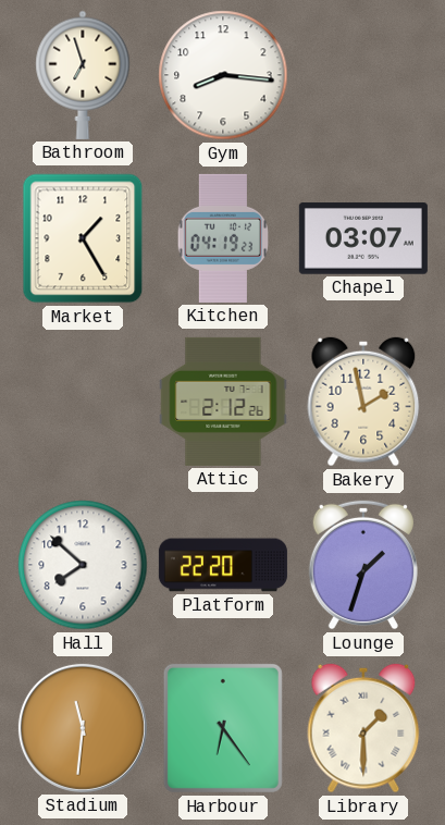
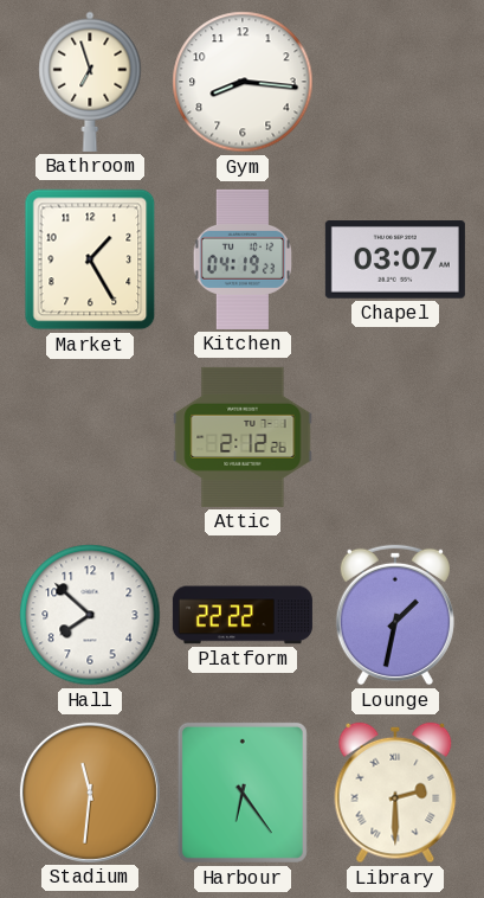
Bakery: 1:58 -> none (363, 402)
Platform: 22:20 -> 22:22 (243, 615)
Lounge: 1:33 -> 1:32 (395, 615)
Library: 1:30 -> 2:30 (395, 793)
